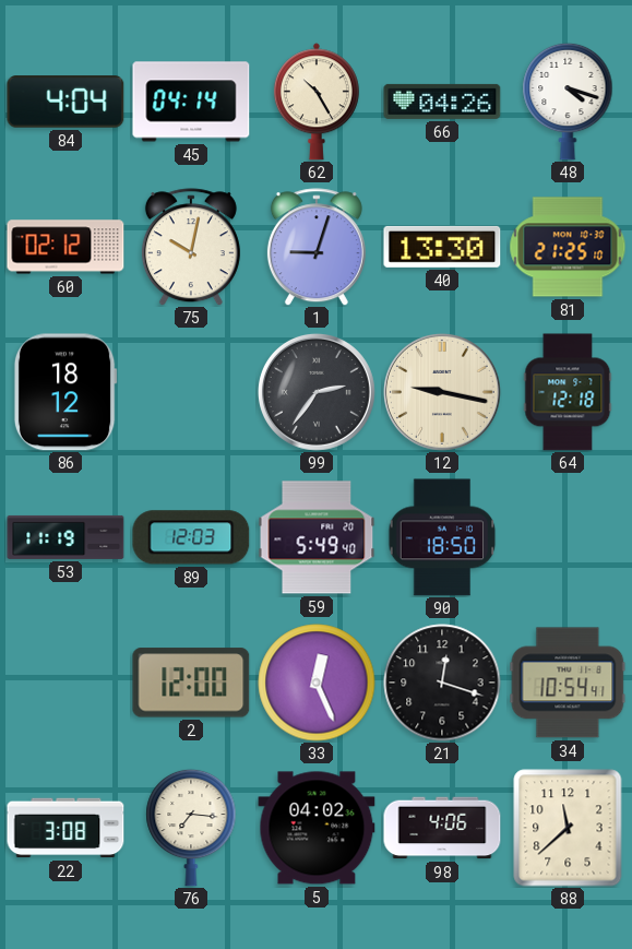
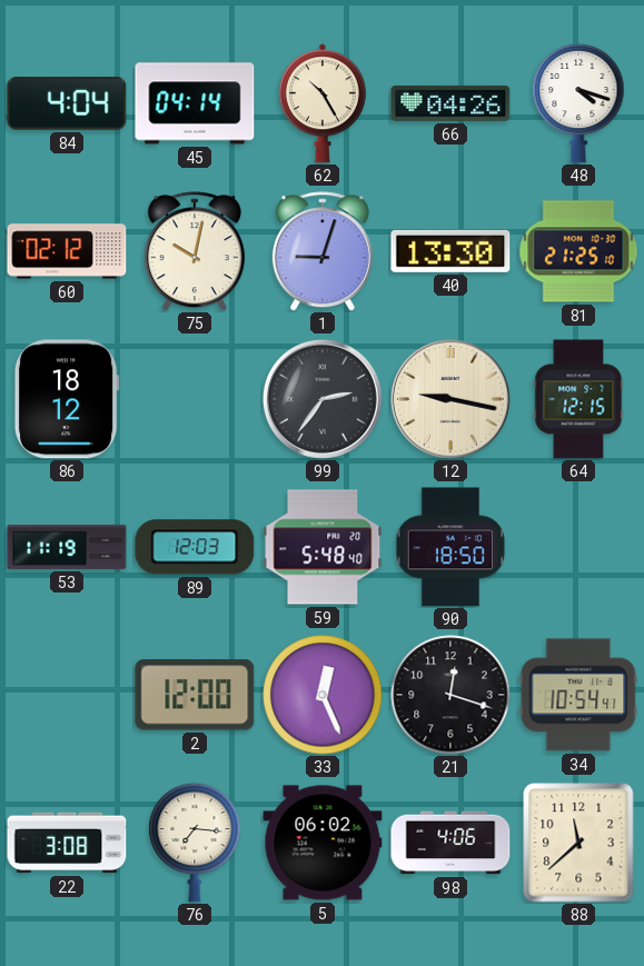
64: 12:18 -> 12:15 (578, 399)
59: 5:49 -> 5:48 (323, 547)
5: 04:02 -> 06:02 (323, 843)
